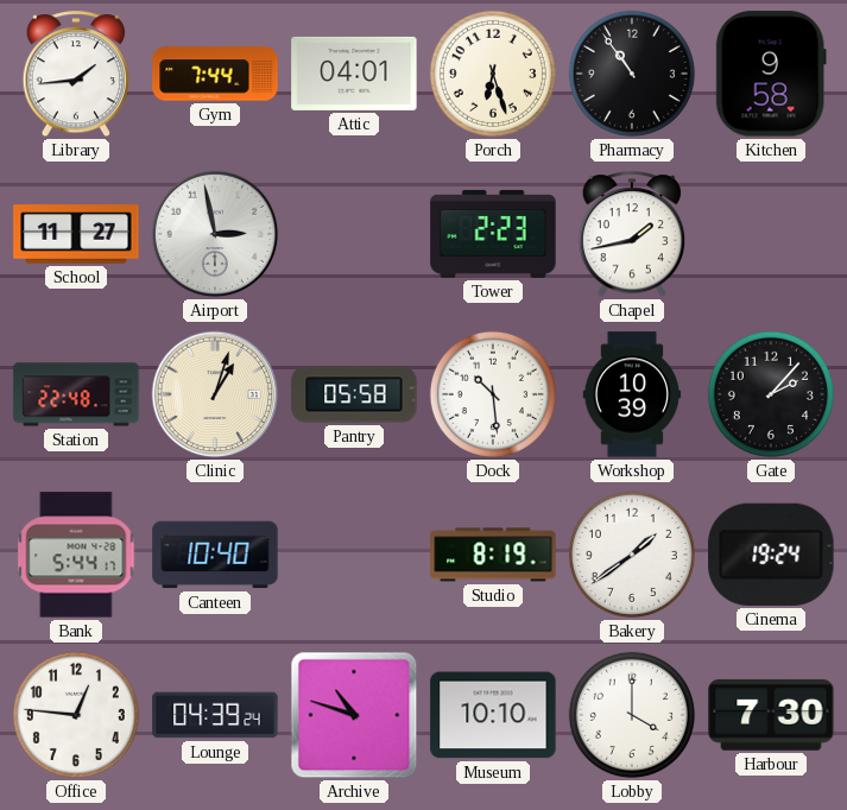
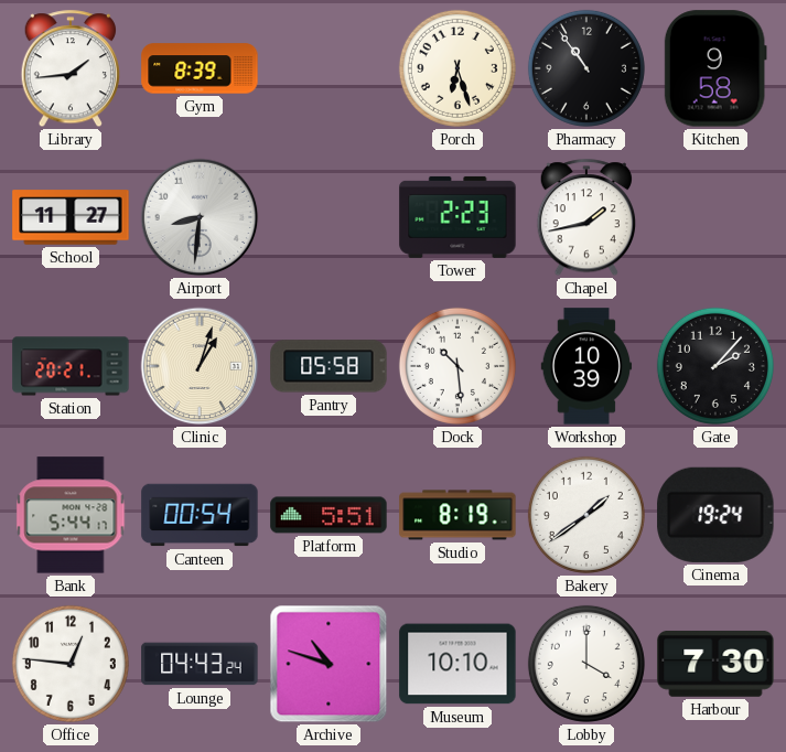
Gym: 7:44 -> 8:39 (200, 68)
Attic: 04:01 -> none (354, 74)
Airport: 2:58 -> 8:31 (200, 217)
Station: 22:48 -> 20:21 (71, 366)
Canteen: 10:40 -> 00:54 (200, 515)
Platform: none -> 5:51 (329, 515)
Lounge: 04:39 -> 04:43 (200, 664)
